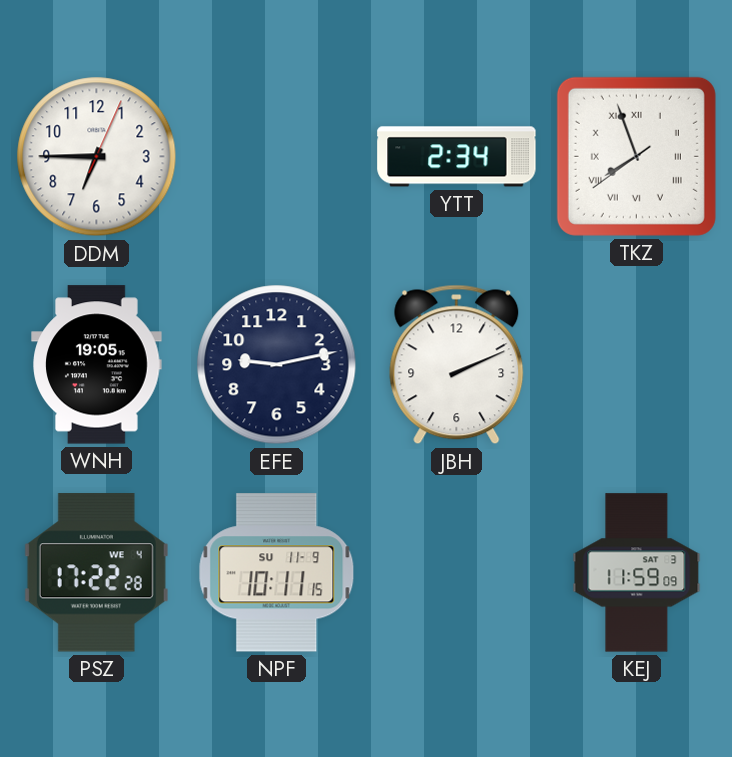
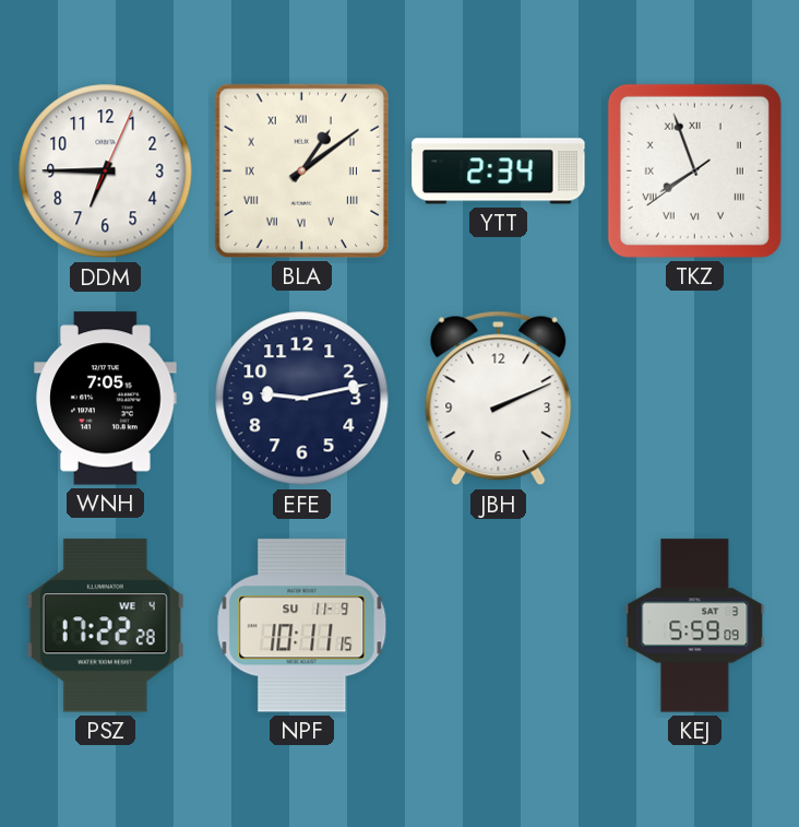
BLA: none -> 1:09 (301, 170)
WNH: 19:05 -> 7:05 (106, 399)
KEJ: 11:59 -> 5:59 (695, 626)
